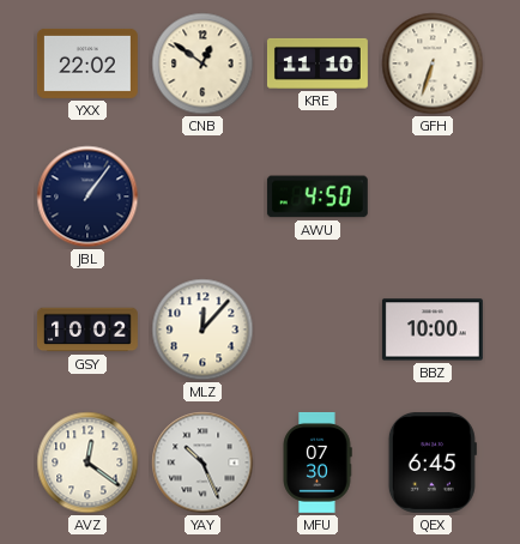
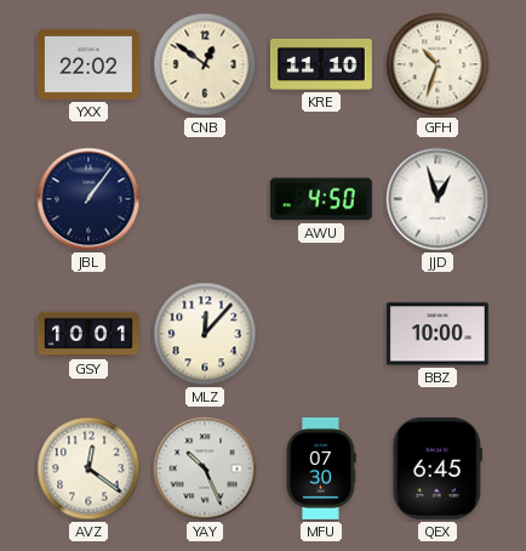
GFH: 6:33 -> 10:33 (438, 64)
JJD: none -> 12:57 (438, 199)
GSY: 10:02 -> 10:01 (88, 334)
